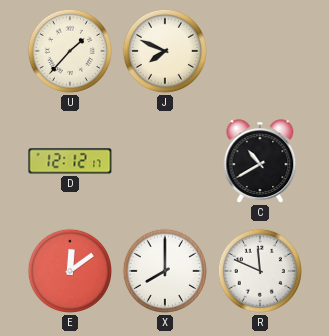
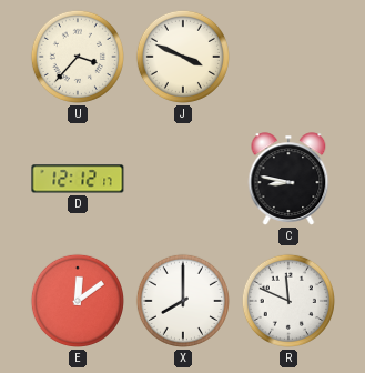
U: 1:37 -> 3:37 (78, 57)
J: 7:49 -> 3:49 (183, 57)
C: 10:40 -> 8:47 (288, 179)
